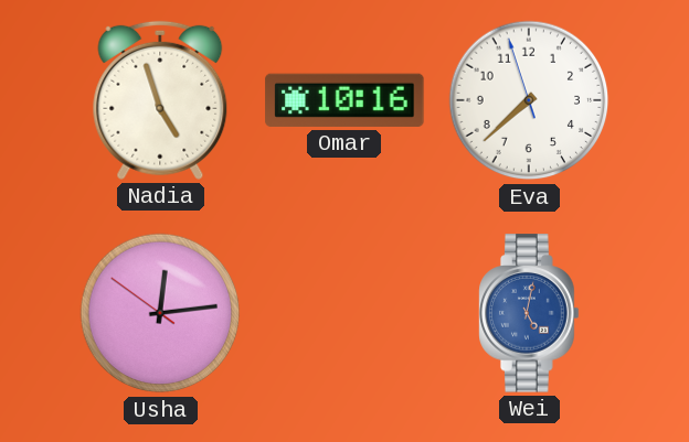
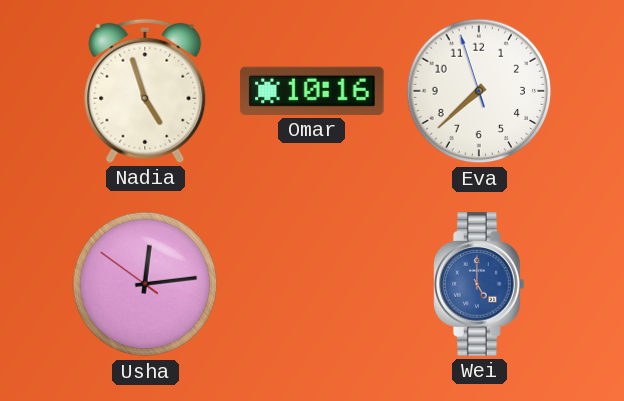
Wei: 5:02 -> 5:00 (479, 284)
